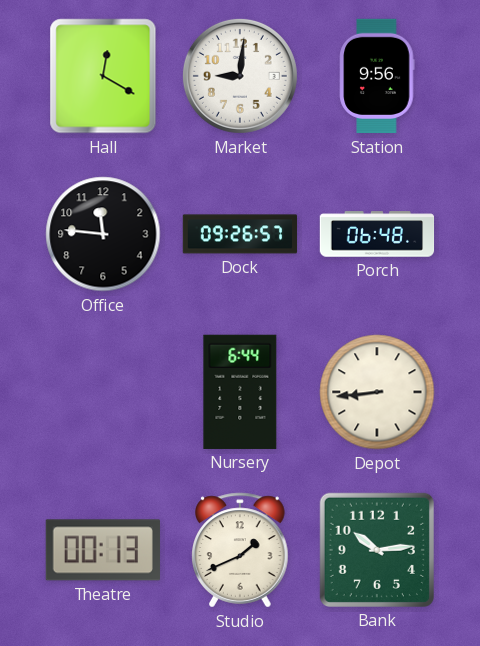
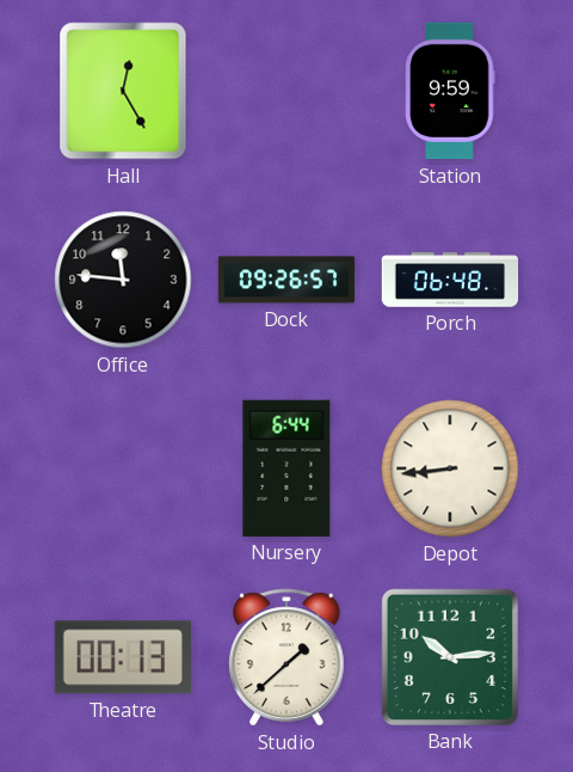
Hall: 12:20 -> 12:25 (123, 91)
Market: 9:01 -> none (240, 76)
Station: 9:56 -> 9:59 (450, 91)
Studio: 1:41 -> 1:38 (286, 657)
